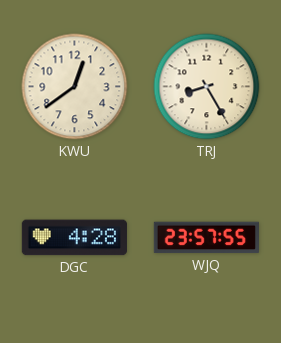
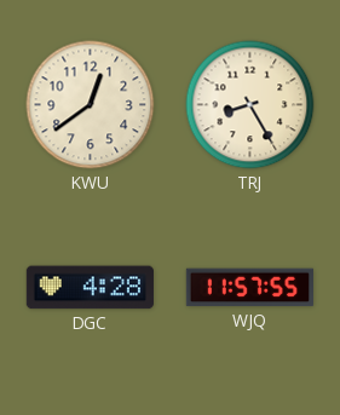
WJQ: 23:57 -> 11:57 (249, 288)
